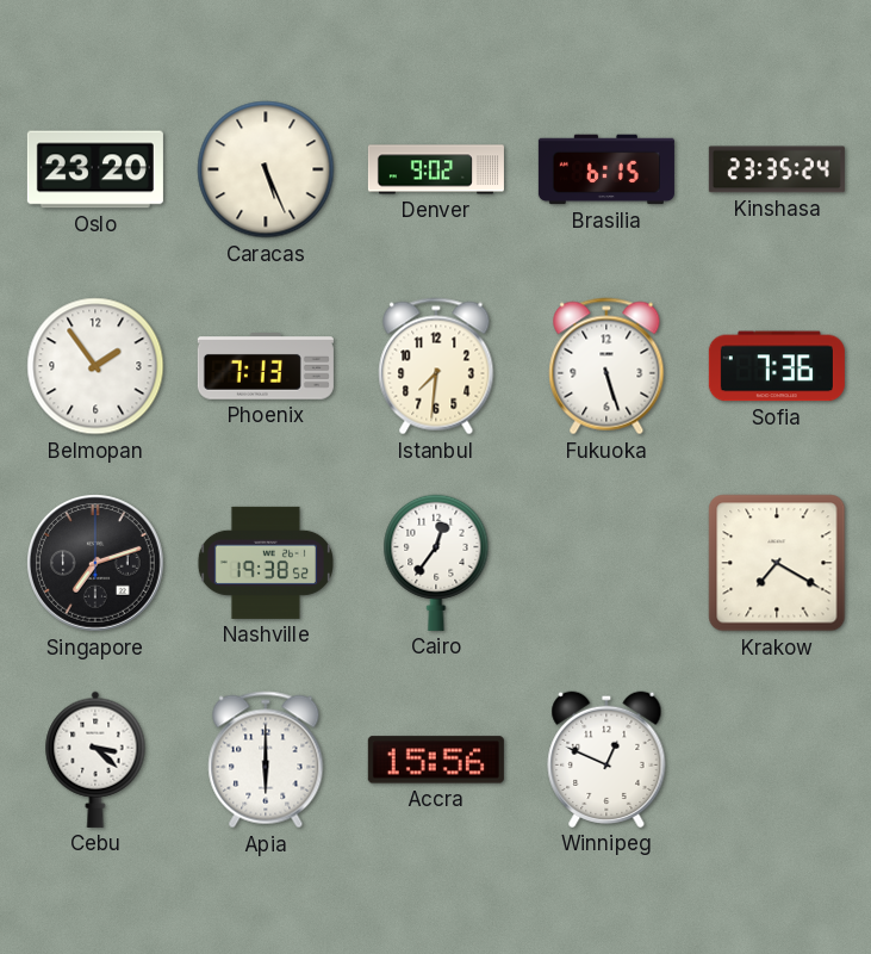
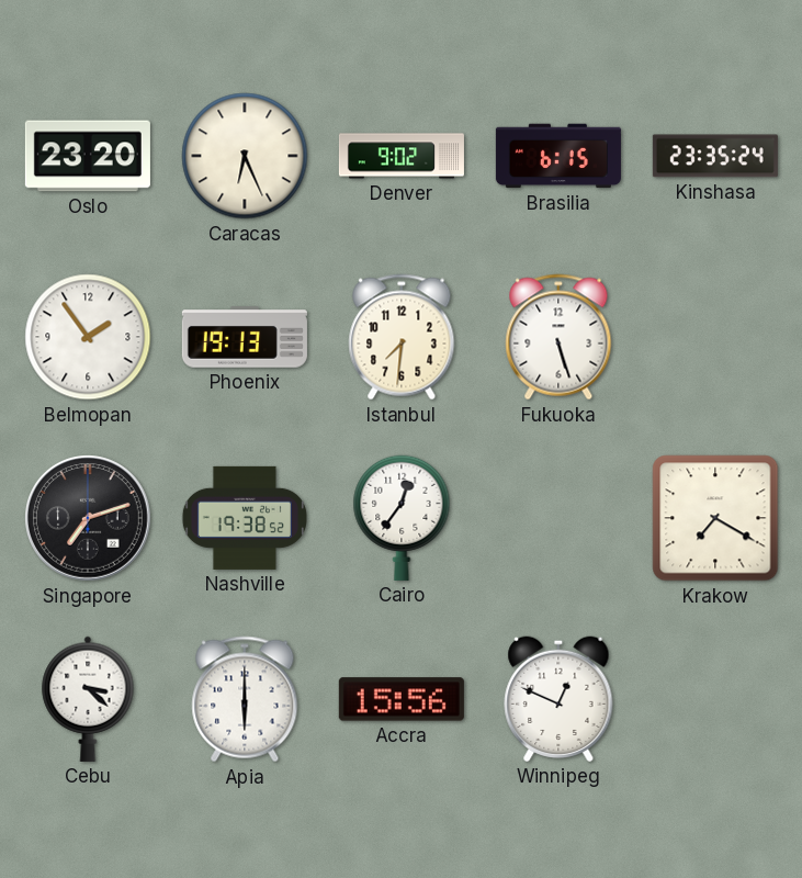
Caracas: 5:26 -> 6:26 (245, 156)
Phoenix: 7:13 -> 19:13 (245, 337)
Sofia: 7:36 -> none (777, 366)
